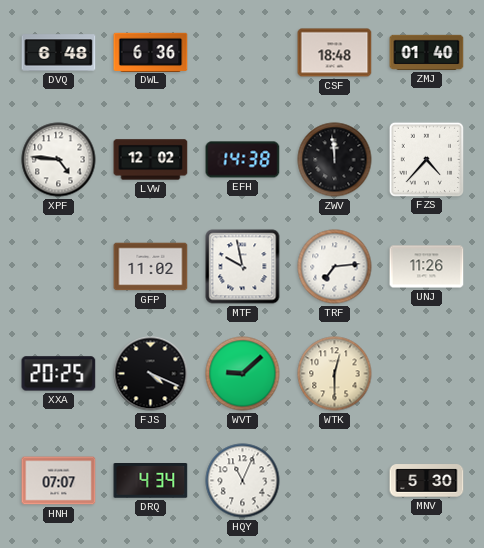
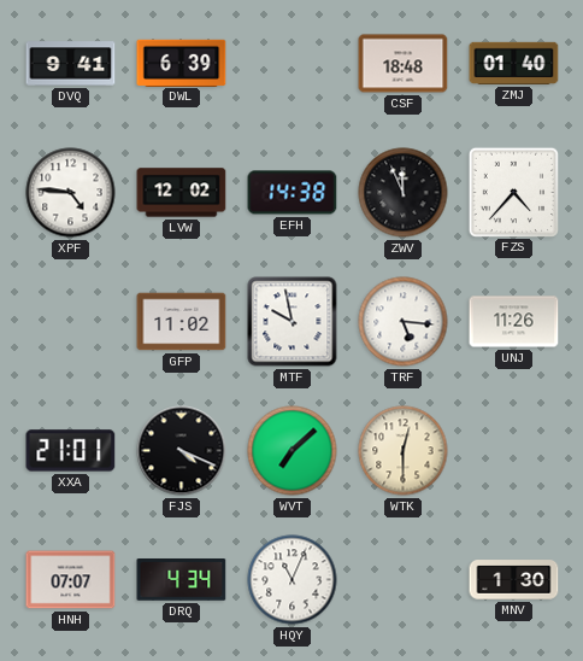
DVQ: 6:48 -> 9:41 (71, 64)
DWL: 6:36 -> 6:39 (182, 63)
ZWV: 11:59 -> 11:56 (404, 193)
TRF: 7:14 -> 5:16 (404, 322)
XXA: 20:25 -> 21:01 (71, 451)
WVT: 9:08 -> 7:08 (293, 451)
MNV: 5:30 -> 1:30 (514, 580)
